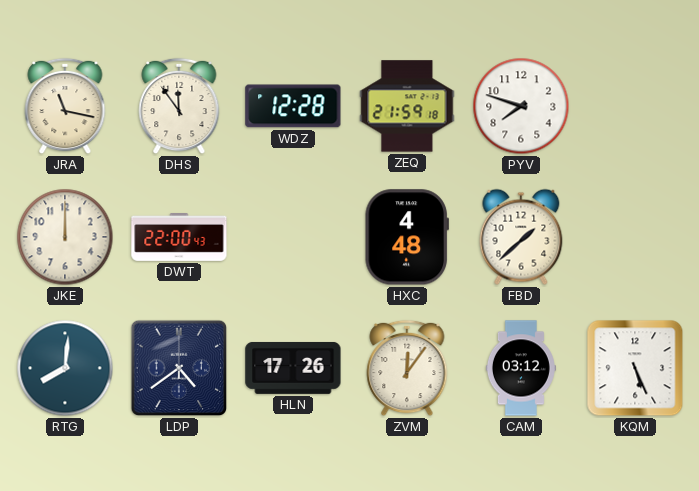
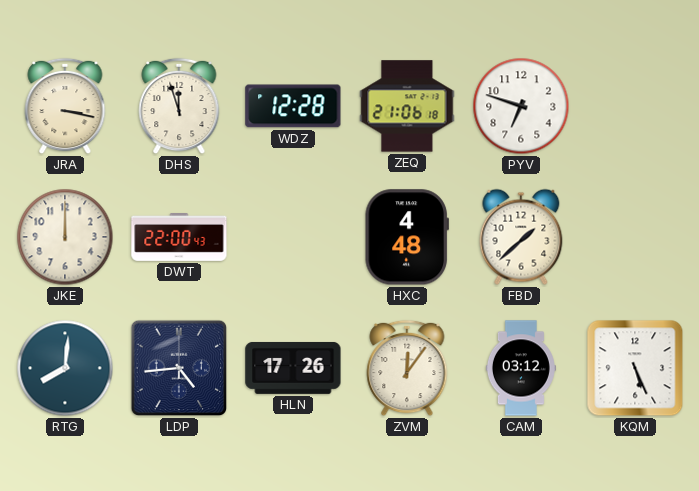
JRA: 11:17 -> 3:17 (65, 106)
DHS: 11:54 -> 11:57 (179, 106)
ZEQ: 21:59 -> 21:06 (407, 106)
PYV: 7:48 -> 6:48 (521, 106)
LDP: 4:39 -> 4:44 (179, 368)
